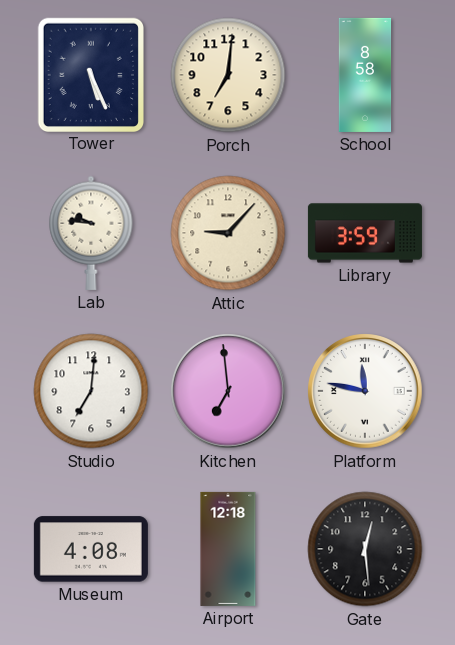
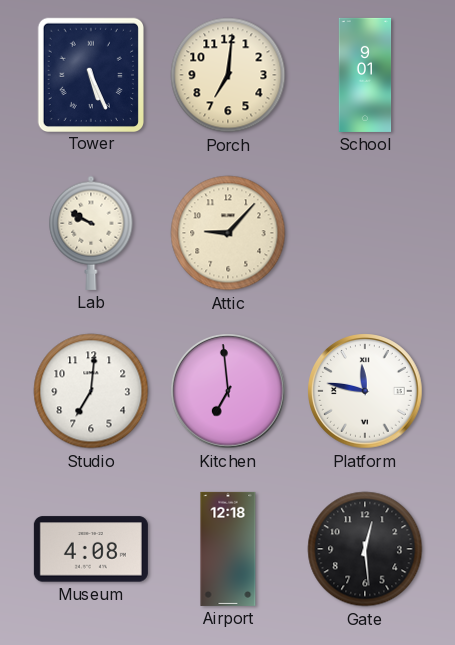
School: 8:58 -> 9:01 (365, 75)
Lab: 9:46 -> 9:50 (91, 233)
Library: 3:59 -> none (365, 233)
